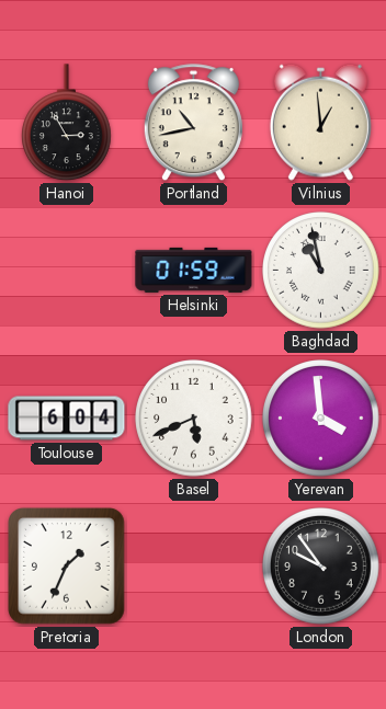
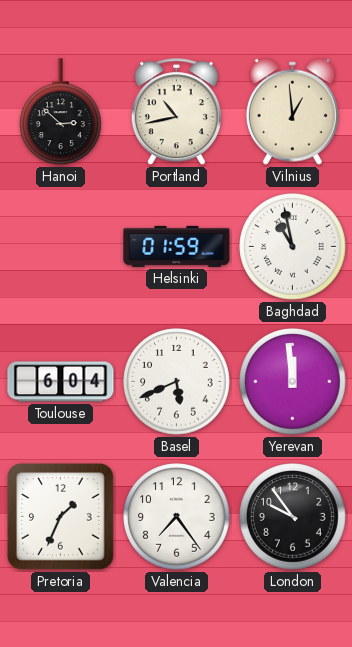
Hanoi: 2:55 -> 2:52 (61, 112)
Yerevan: 3:59 -> 11:59 (293, 382)
Valencia: none -> 7:24 (177, 517)
